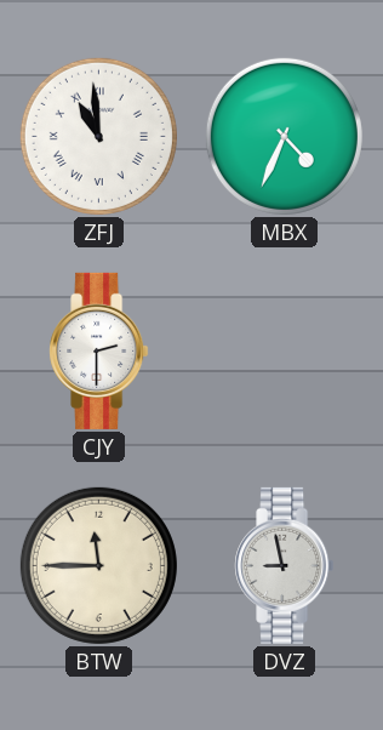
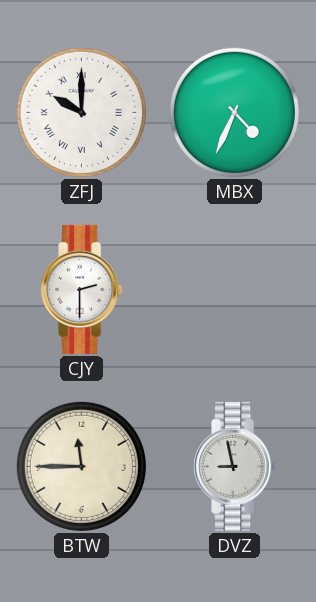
ZFJ: 10:59 -> 10:00 (81, 112)
